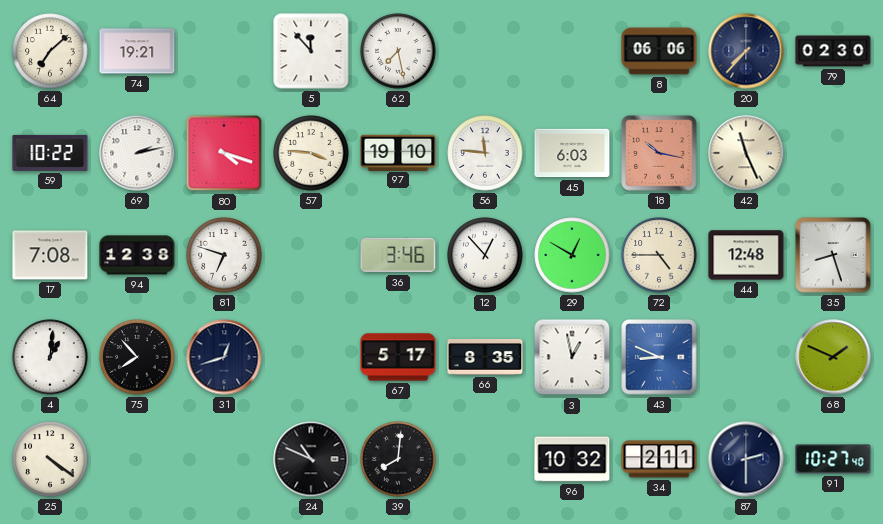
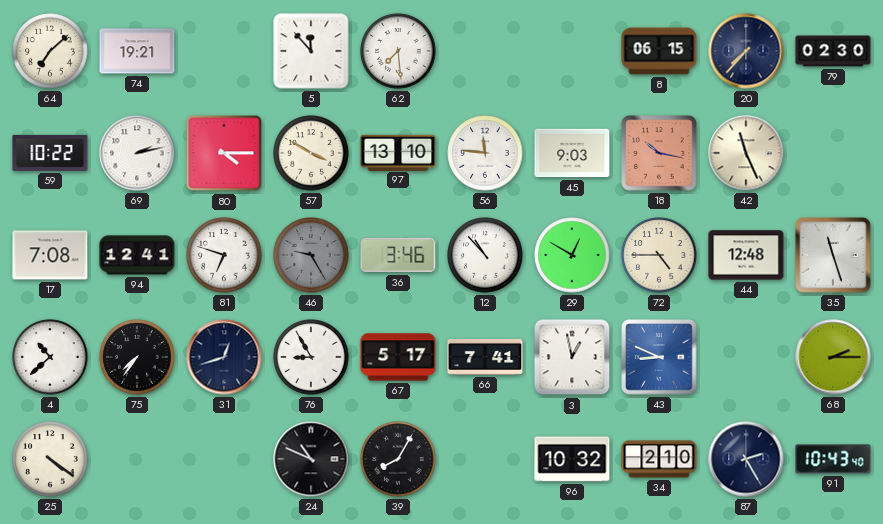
62: 7:28 -> 7:29 (398, 51)
8: 06:06 -> 06:15 (659, 51)
80: 4:18 -> 4:15 (224, 153)
57: 3:46 -> 3:50 (311, 153)
97: 19:10 -> 13:10 (398, 152)
45: 6:03 -> 9:03 (572, 153)
94: 12:38 -> 12:41 (137, 255)
46: none -> 9:25 (311, 255)
12: 12:53 -> 10:53 (485, 255)
35: 8:27 -> 11:27 (833, 255)
4: 1:01 -> 10:38 (50, 357)
75: 7:53 -> 7:36 (137, 357)
76: none -> 8:55 (311, 357)
66: 8:35 -> 7:41 (485, 357)
68: 1:49 -> 2:15 (833, 357)
39: 8:01 -> 8:05 (398, 459)
34: 2:11 -> 2:10 (659, 459)
87: 2:30 -> 2:25 (746, 459)
91: 10:27 -> 10:43 (833, 459)
